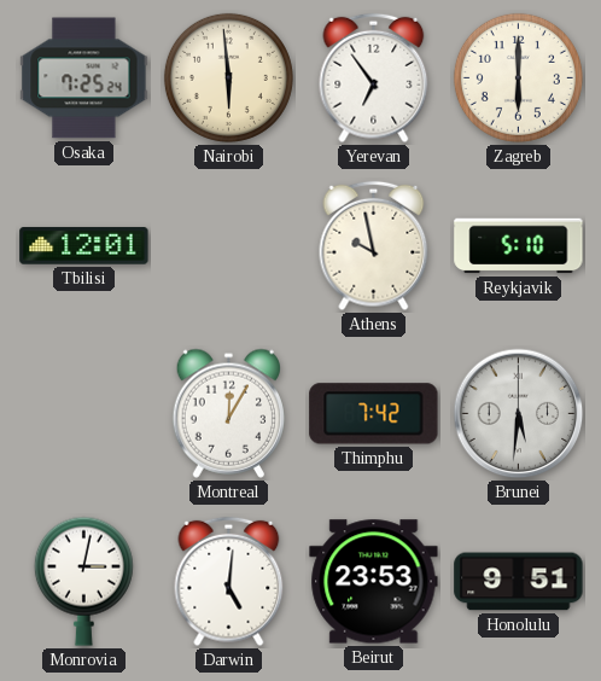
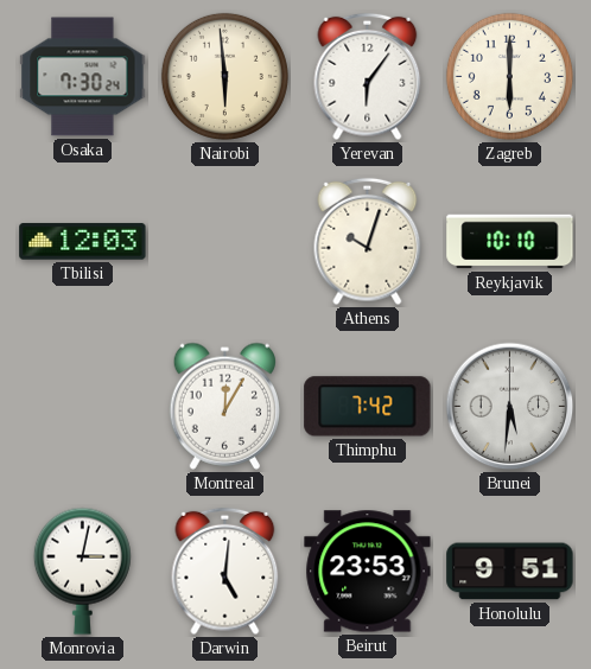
Osaka: 7:25 -> 7:30 (83, 77)
Yerevan: 6:54 -> 6:06 (368, 77)
Tbilisi: 12:01 -> 12:03 (83, 242)
Athens: 9:58 -> 10:03 (368, 242)
Reykjavik: 5:10 -> 10:10 (510, 242)
